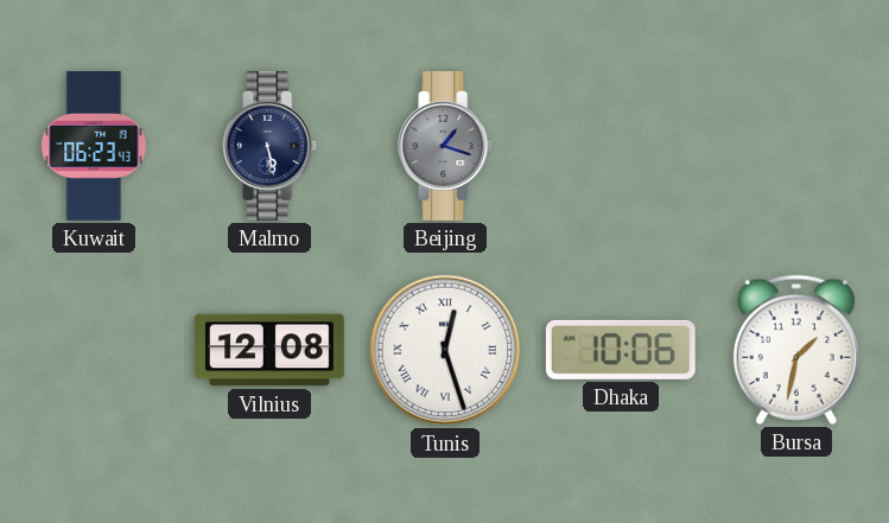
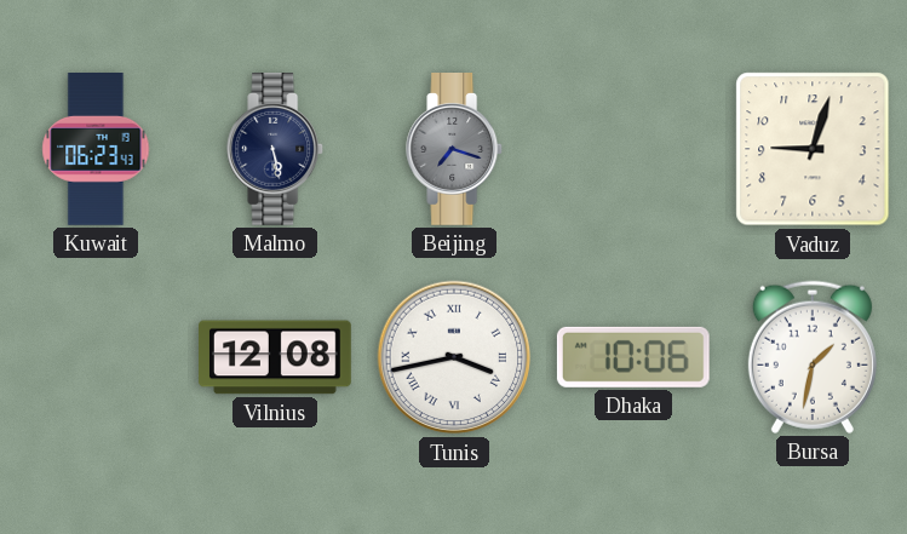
Beijing: 1:18 -> 7:18 (455, 150)
Vaduz: none -> 9:03 (813, 149)
Tunis: 12:27 -> 3:43 (454, 357)
